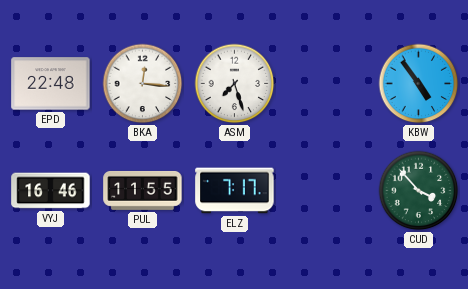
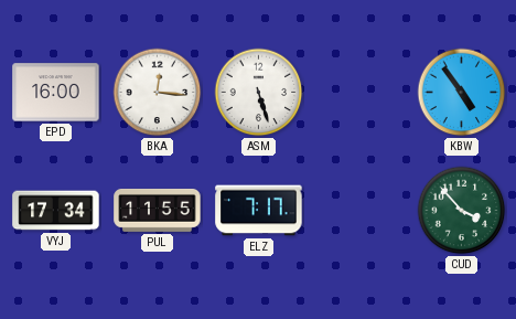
EPD: 22:48 -> 16:00 (56, 93)
ASM: 7:27 -> 5:27 (259, 93)
VYJ: 16:46 -> 17:34 (56, 211)
